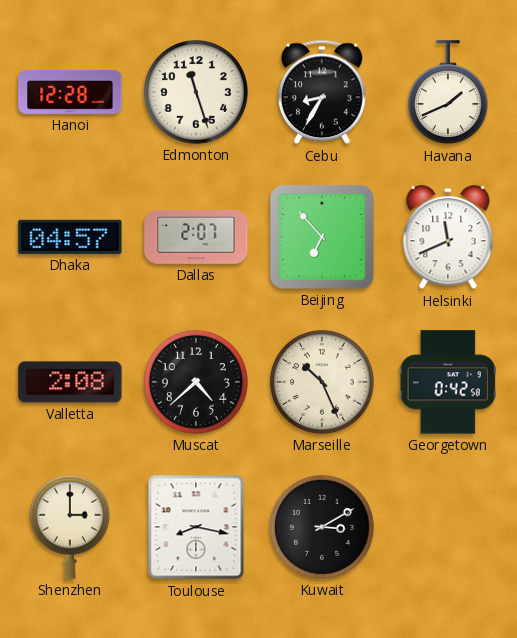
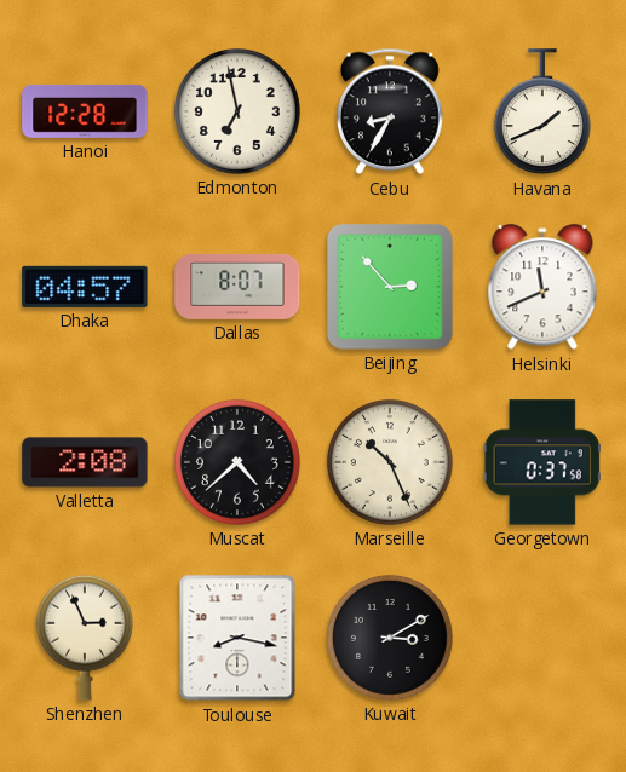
Edmonton: 11:27 -> 6:58 (237, 111)
Dallas: 2:07 -> 8:07 (237, 287)
Beijing: 6:53 -> 2:53 (390, 287)
Georgetown: 0:42 -> 0:37 (542, 462)
Shenzhen: 3:00 -> 2:56 (85, 638)
